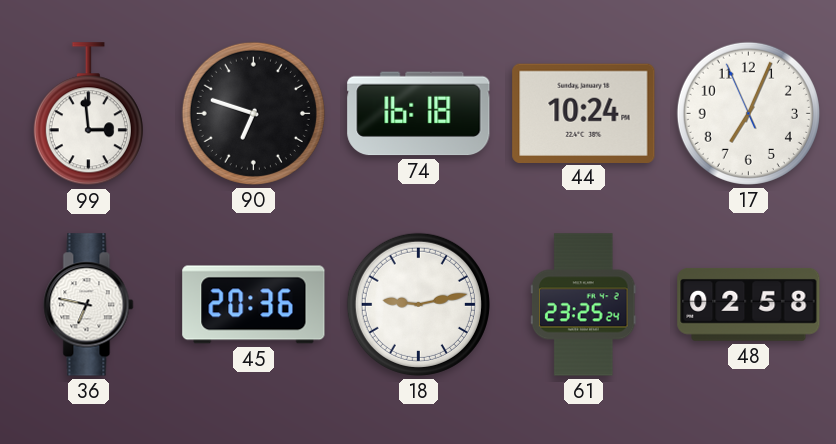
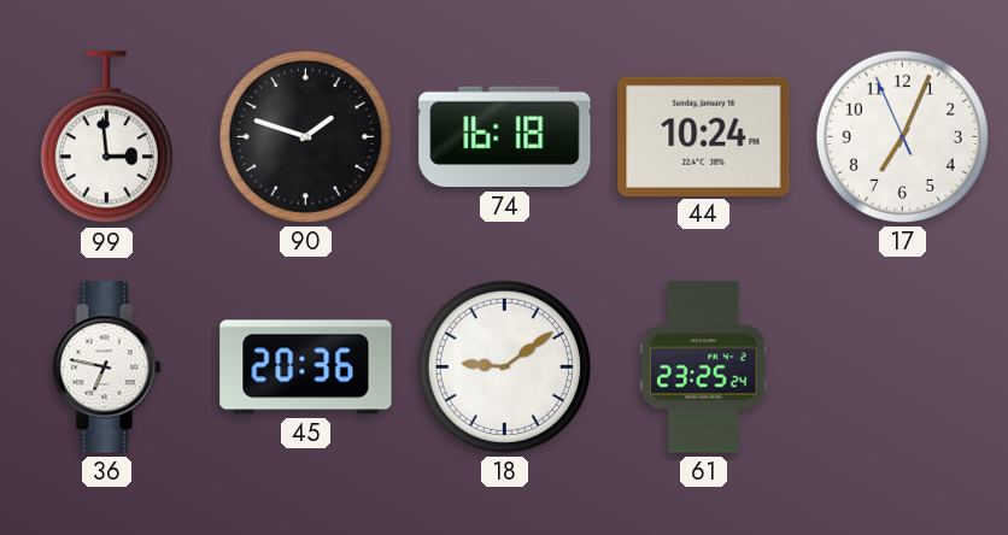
90: 6:48 -> 1:48 (305, 136)
18: 9:13 -> 9:09 (504, 366)
48: 02:58 -> none (749, 304)
